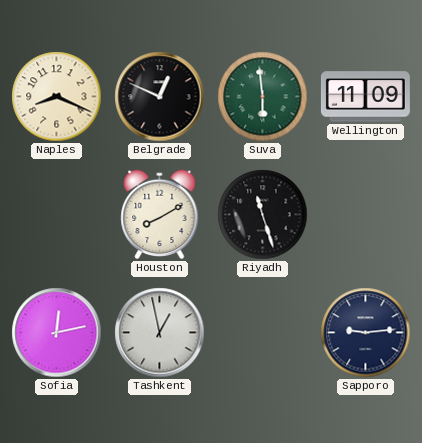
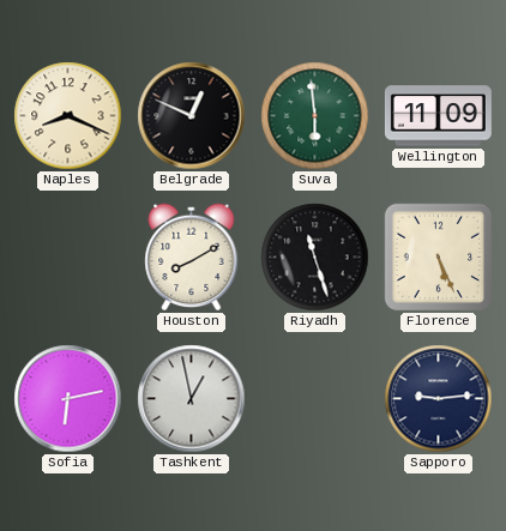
Florence: none -> 5:26 (439, 258)
Sofia: 12:13 -> 6:13 (68, 399)
